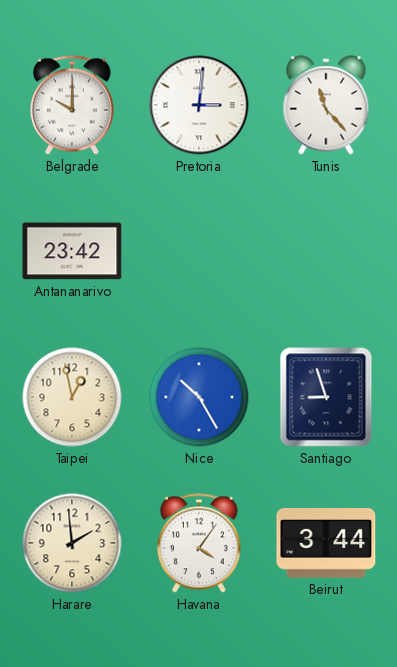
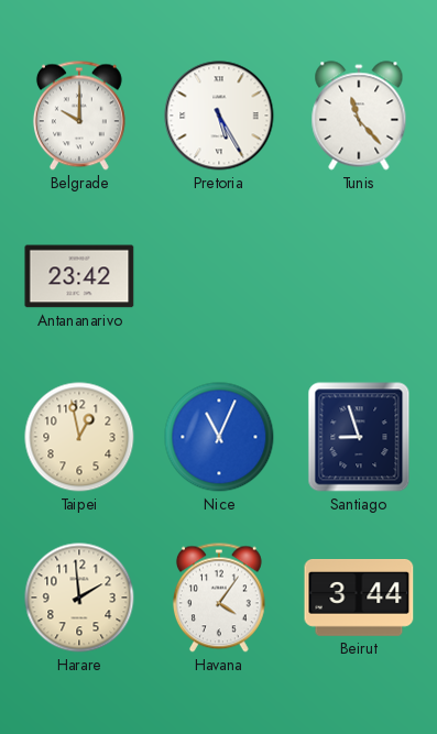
Pretoria: 3:01 -> 5:25 (219, 116)
Nice: 10:25 -> 11:04 (219, 437)
